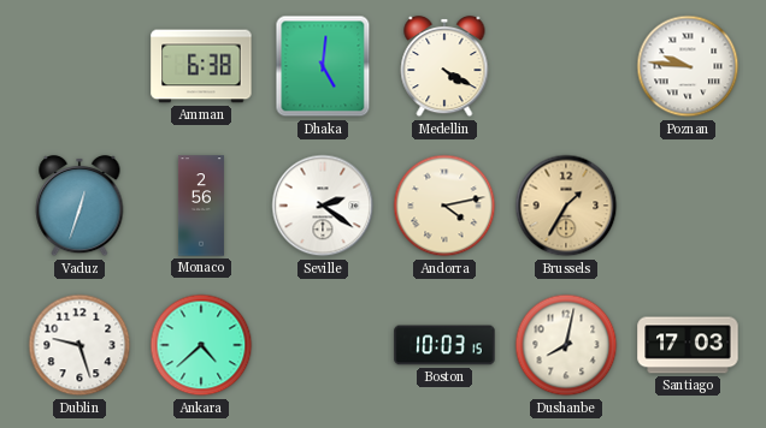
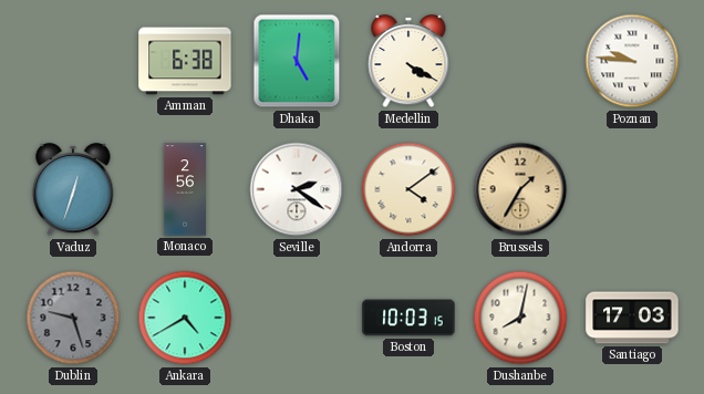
Andorra: 4:13 -> 4:09 (408, 189)
Dublin dial: white -> grey (73, 318)
Ankara: 4:38 -> 4:40 (185, 318)
